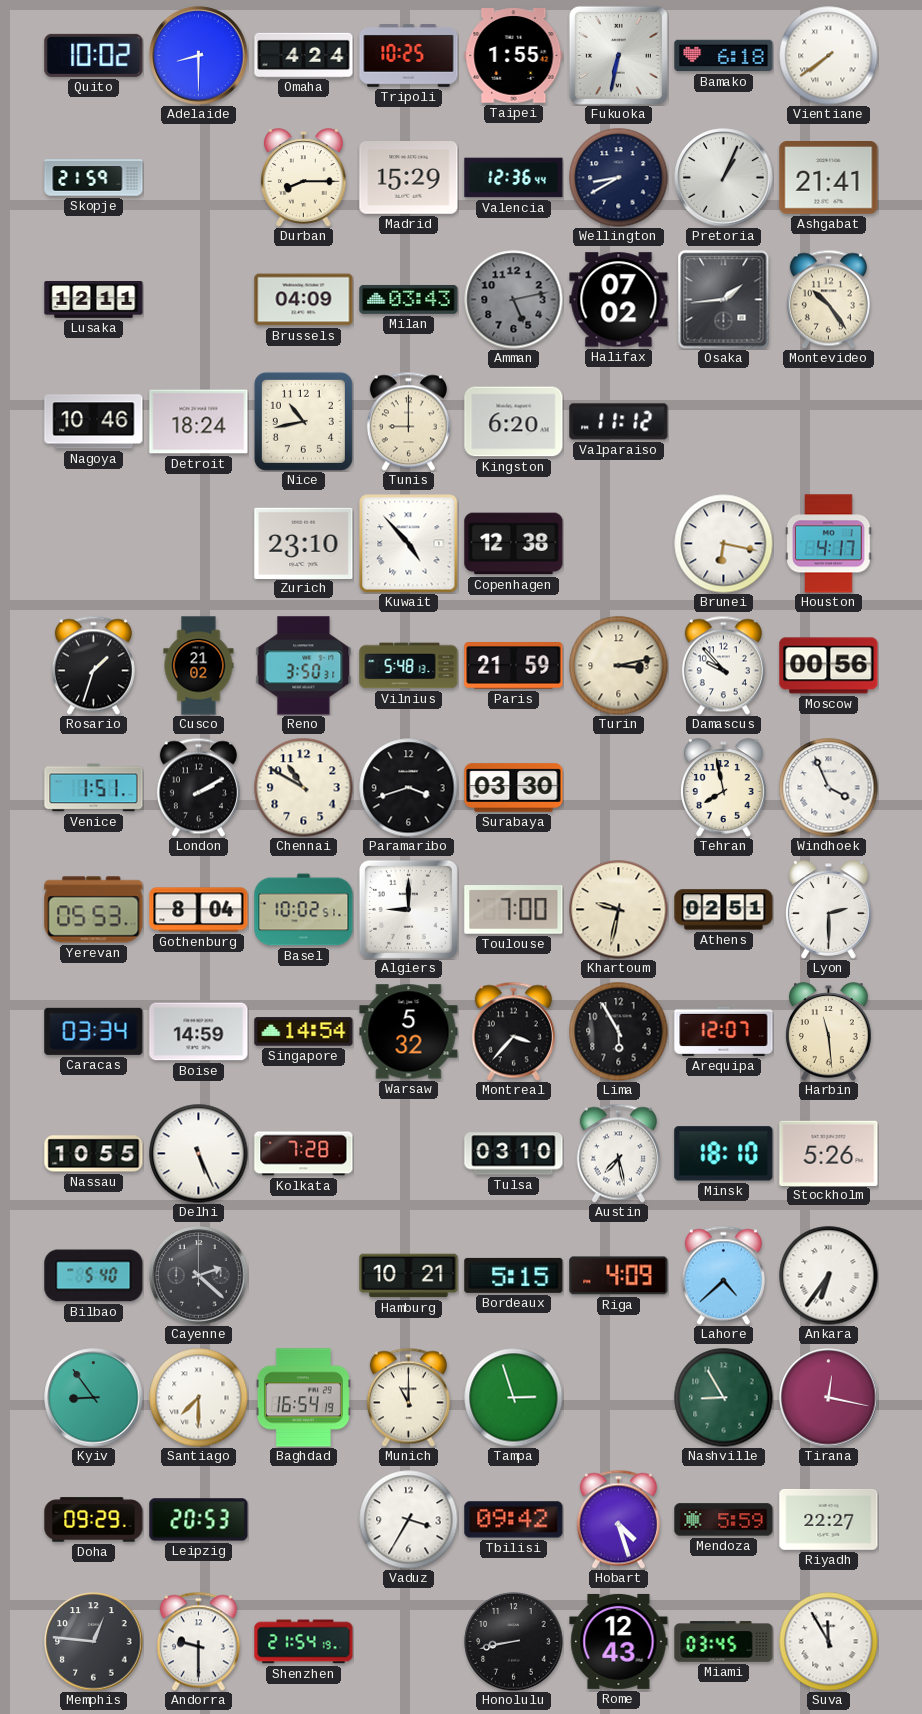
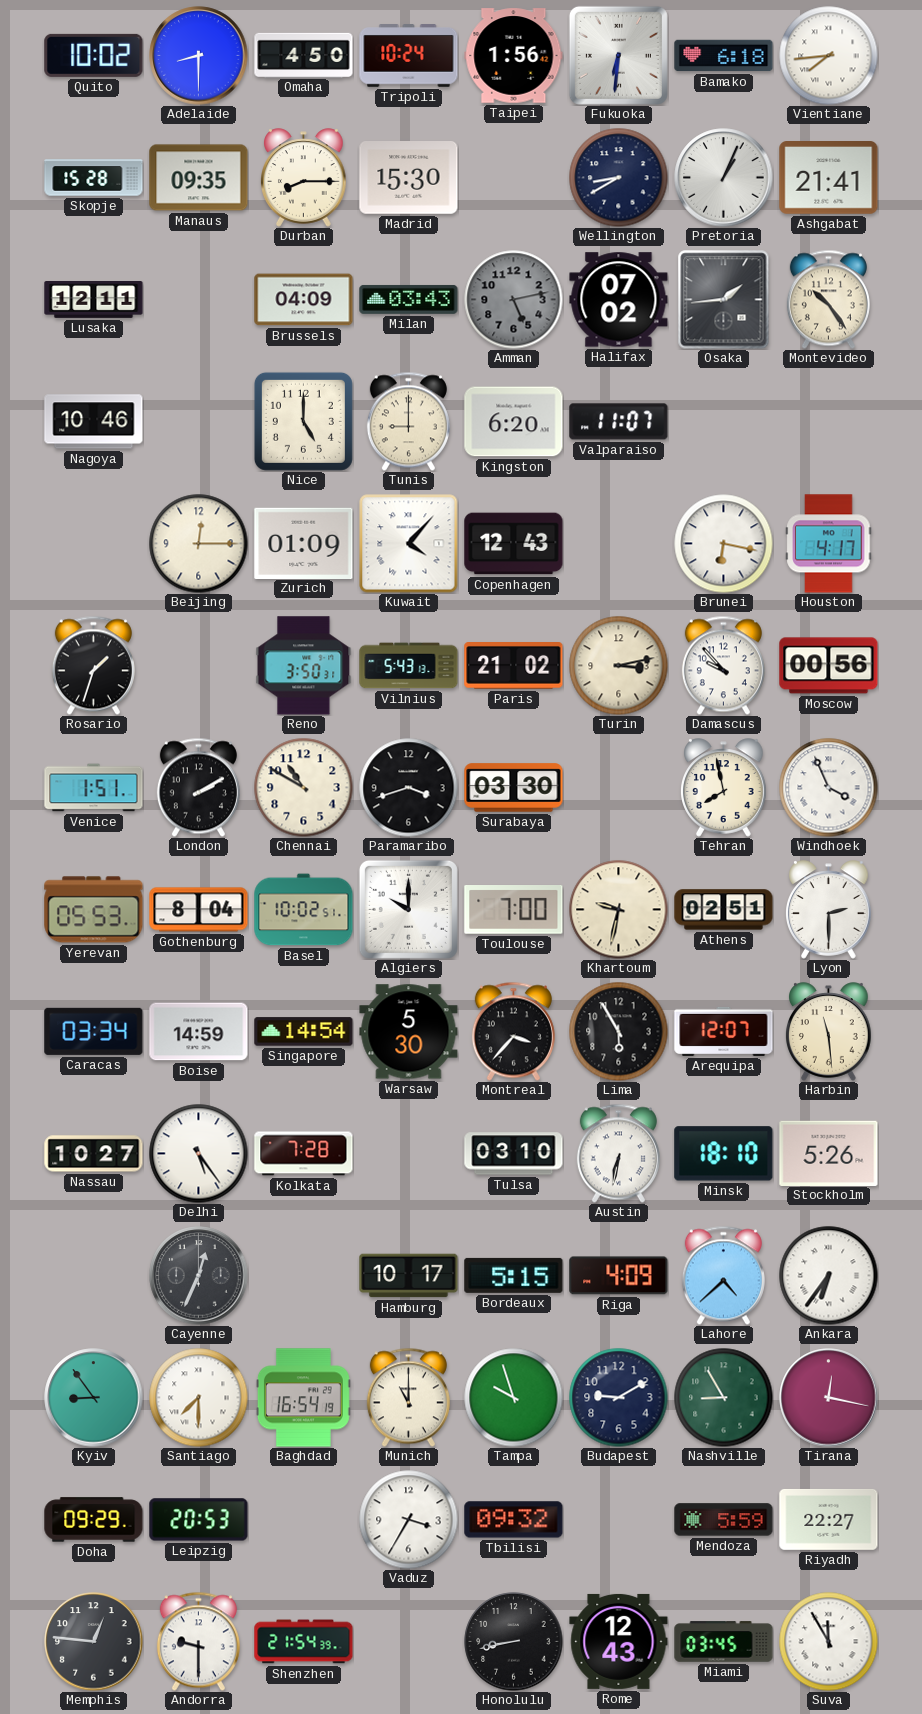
Omaha: 4:24 -> 4:50 (304, 55)
Tripoli: 10:25 -> 10:24 (409, 56)
Taipei: 1:55 -> 1:56 (514, 56)
Fukuoka: 6:32 -> 6:31 (618, 55)
Vientiane: 7:39 -> 7:44 (829, 56)
Skopje: 21:59 -> 15:28 (94, 178)
Manaus: none -> 09:35 (199, 178)
Madrid: 15:29 -> 15:30 (409, 178)
Valencia: 12:36 -> none (514, 178)
Detroit: 18:24 -> none (199, 422)
Nice: 10:43 -> 5:00 (303, 421)
Valparaiso: 11:12 -> 11:07 (619, 422)
Beijing: none -> 12:15 (199, 544)
Zurich: 23:10 -> 01:09 (304, 543)
Kuwait: 4:53 -> 4:07 (409, 544)
Copenhagen: 12:38 -> 12:43 (514, 544)
Cusco: 21:02 -> none (199, 666)
Vilnius: 5:48 -> 5:43 (409, 666)
Paris: 21:59 -> 21:02 (514, 666)
Algiers: 9:00 -> 10:00 (408, 909)
Warsaw: 5:32 -> 5:30 (409, 1032)
Nassau: 10:55 -> 10:27 (94, 1154)
Delhi: 5:26 -> 5:24 (199, 1154)
Austin: 7:28 -> 6:32 (618, 1153)
Bilbao: 5:40 -> none (94, 1276)
Cayenne: 2:22 -> 12:34 (199, 1276)
Hamburg: 10:21 -> 10:17 (409, 1276)
Tampa: 2:57 -> 9:57 (514, 1398)
Budapest: none -> 9:10 (619, 1398)
Tbilisi: 09:42 -> 09:32 (514, 1520)
Hobart: 4:27 -> none (618, 1519)
Shenzhen: 21:54:19 -> 21:54:39 (304, 1642)
